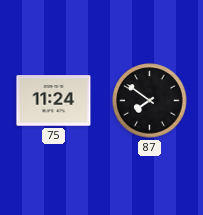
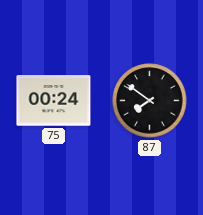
75: 11:24 -> 00:24 (54, 101)
